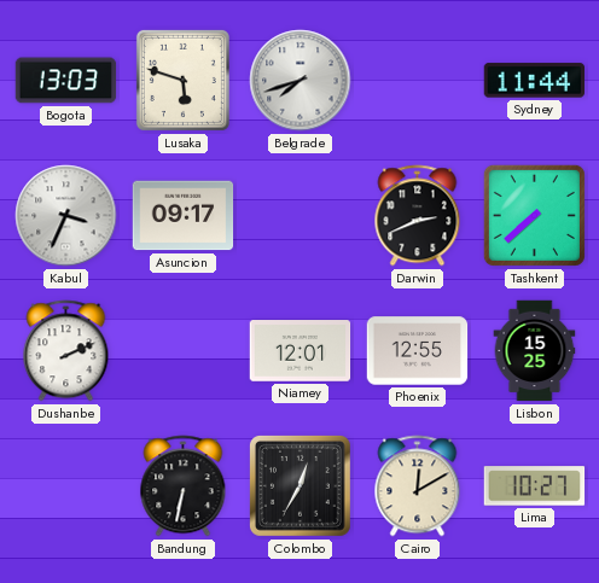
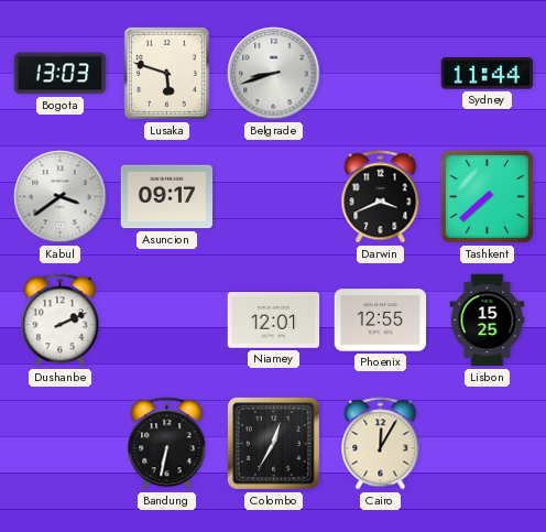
Belgrade: 7:42 -> 8:42 (274, 74)
Kabul: 3:34 -> 3:39 (61, 197)
Darwin: 2:41 -> 3:41 (381, 197)
Cairo: 12:10 -> 12:05 (381, 444)
Lima: 10:27 -> none (535, 486)
